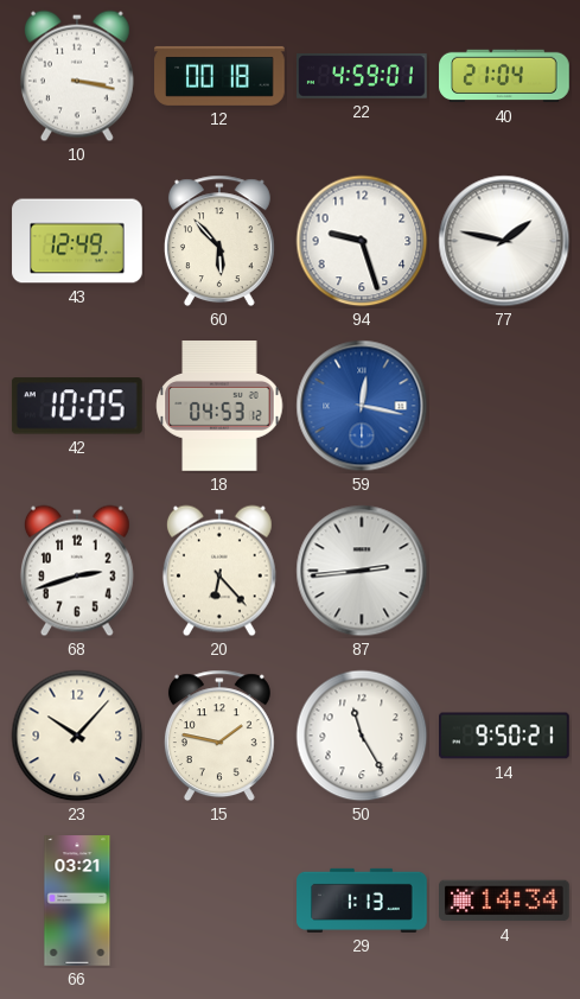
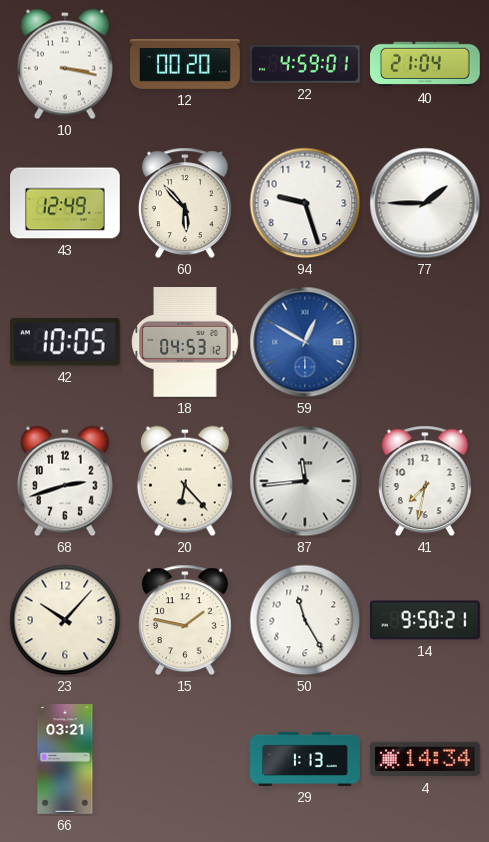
12: 00:18 -> 00:20 (185, 64)
77: 1:47 -> 1:45 (425, 203)
59: 12:17 -> 12:50 (305, 342)
87: 2:44 -> 11:44 (305, 481)
41: none -> 7:32 (425, 481)
